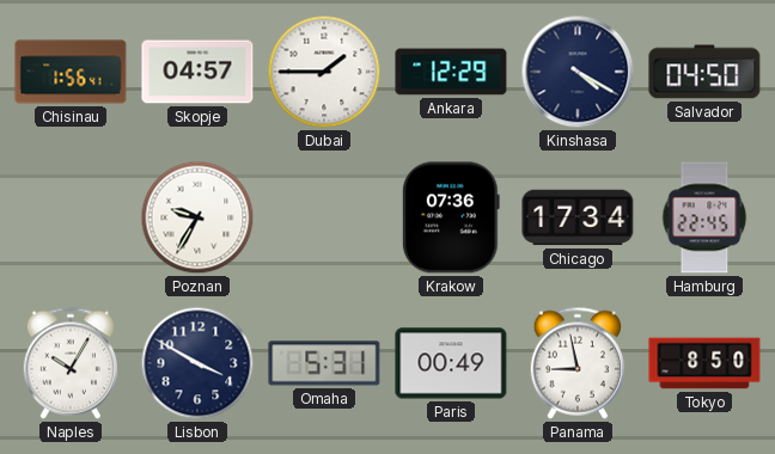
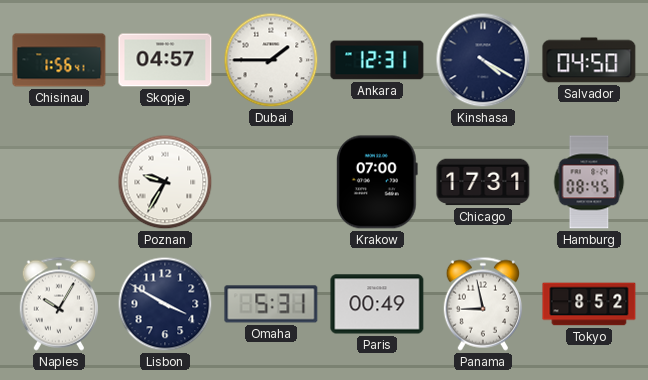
Ankara: 12:29 -> 12:31 (377, 60)
Krakow: 07:36 -> 07:00 (377, 182)
Chicago: 17:34 -> 17:31 (483, 182)
Hamburg: 22:45 -> 08:45 (589, 182)
Tokyo: 8:50 -> 8:52 (589, 304)
